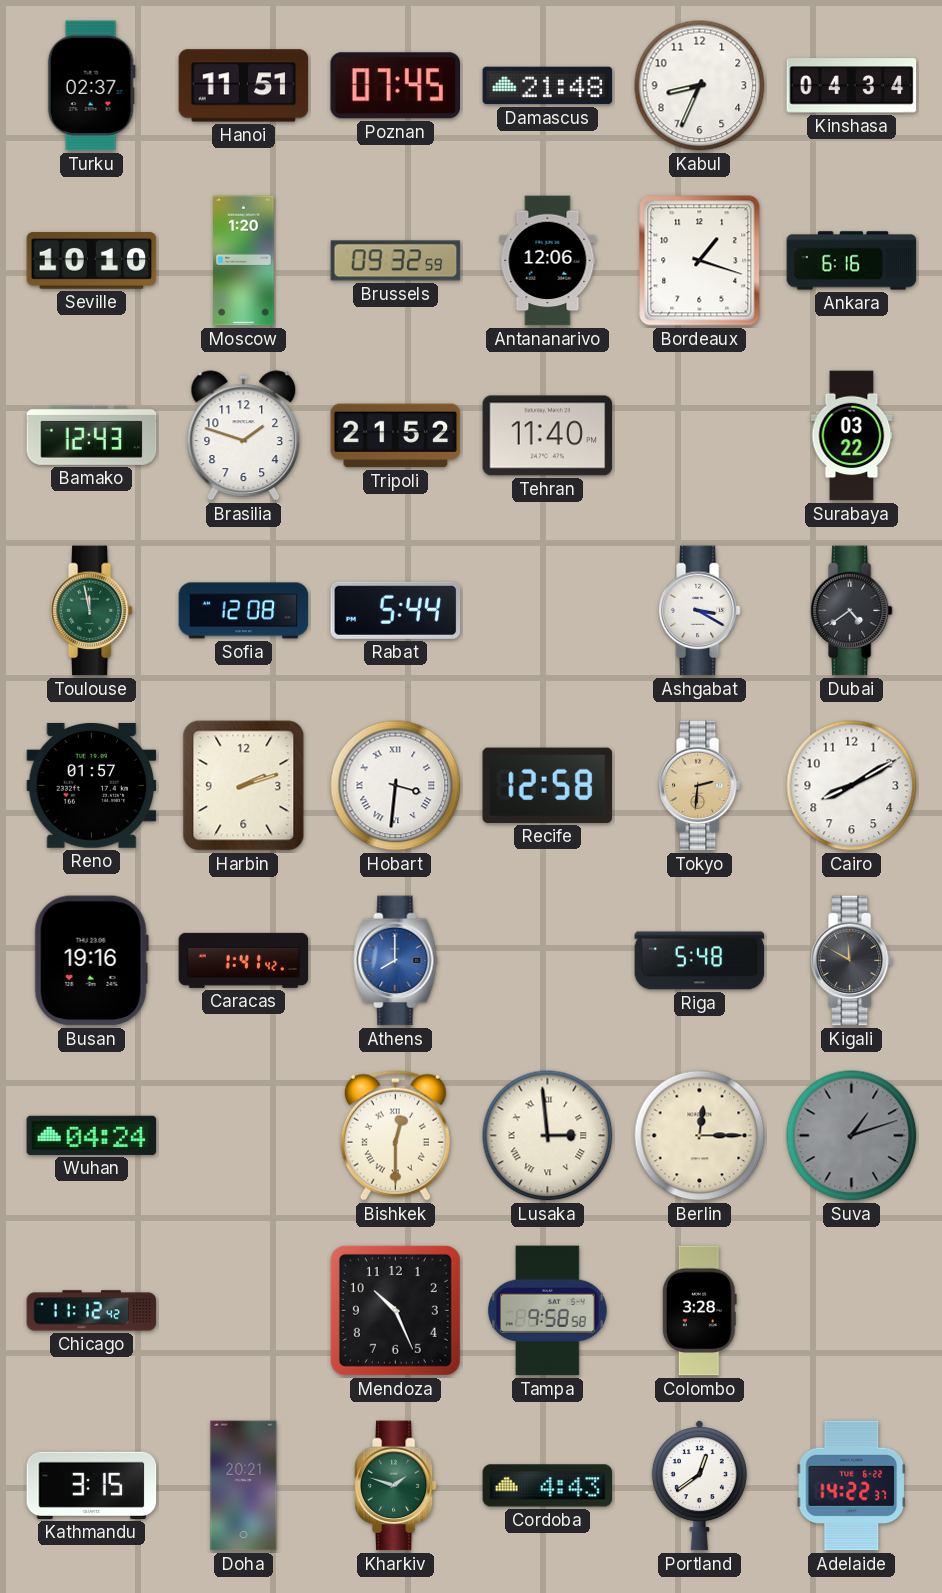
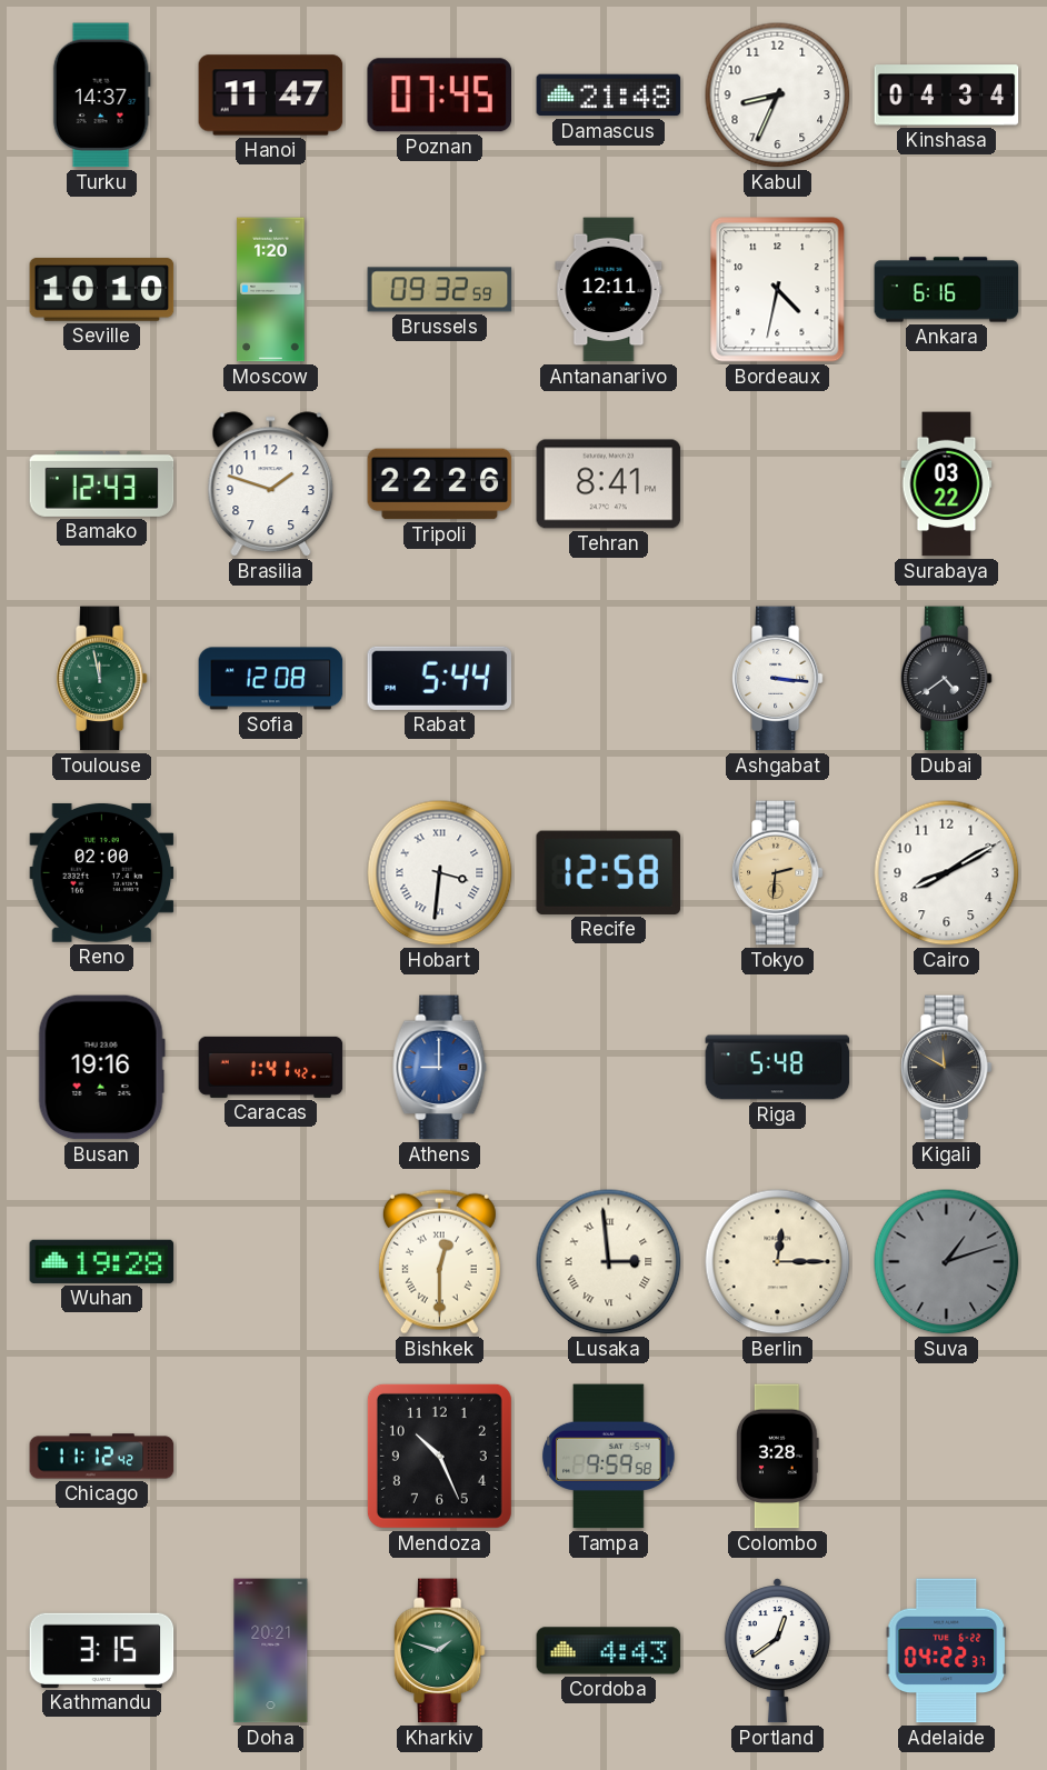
Turku: 02:37 -> 14:37 (101, 96)
Hanoi: 11:51 -> 11:47 (271, 96)
Antananarivo: 12:06 -> 12:11 (609, 290)
Bordeaux: 1:18 -> 4:32 (778, 290)
Tripoli: 21:52 -> 22:26 (440, 484)
Tehran: 11:40 -> 8:41 (609, 484)
Ashgabat: 3:20 -> 3:16 (777, 679)
Reno: 01:57 -> 02:00 (102, 872)
Harbin: 2:12 -> none (244, 786)
Athens: 8:00 -> 9:00 (440, 1068)
Wuhan: 04:24 -> 19:28 (102, 1261)
Tampa: 9:58 -> 9:59 (609, 1457)
Adelaide: 14:22 -> 04:22 (947, 1651)
